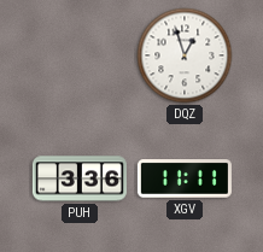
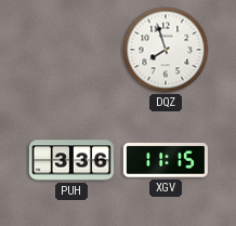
DQZ: 12:57 -> 7:57 (166, 50)
XGV: 11:11 -> 11:15 (166, 160)
